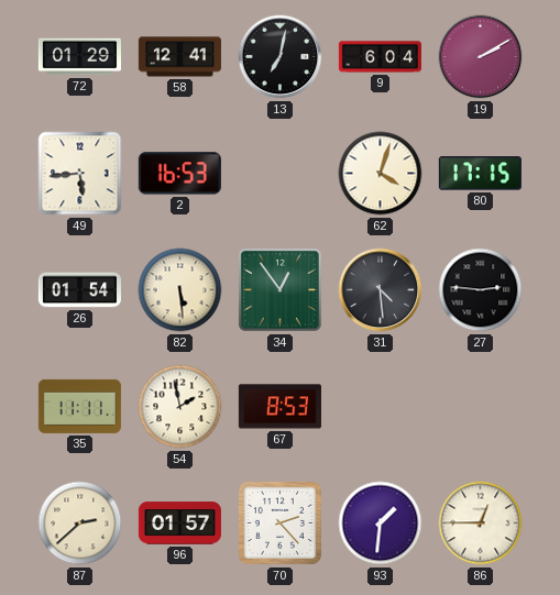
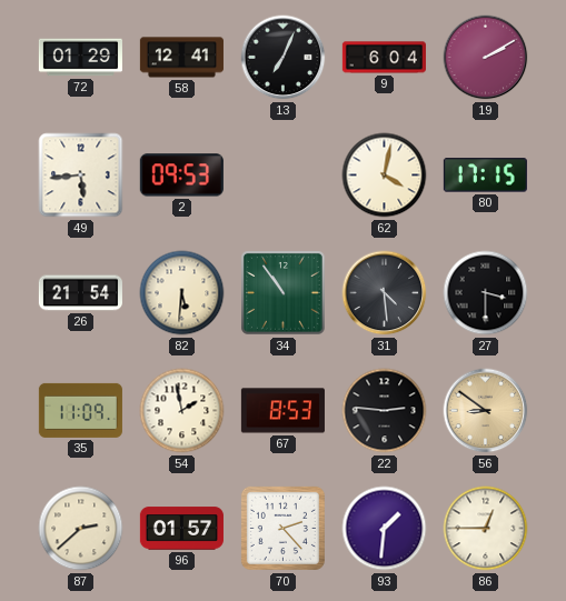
13: 7:02 -> 7:04 (284, 58)
2: 16:53 -> 09:53 (181, 176)
62: 4:03 -> 4:02 (385, 176)
26: 01:54 -> 21:54 (80, 293)
82: 5:29 -> 5:31 (182, 293)
34: 12:54 -> 10:54 (282, 292)
27: 2:46 -> 3:30 (486, 293)
35: 11:11 -> 11:09 (80, 410)
22: none -> 2:46 (385, 411)
56: none -> 8:51 (486, 411)
